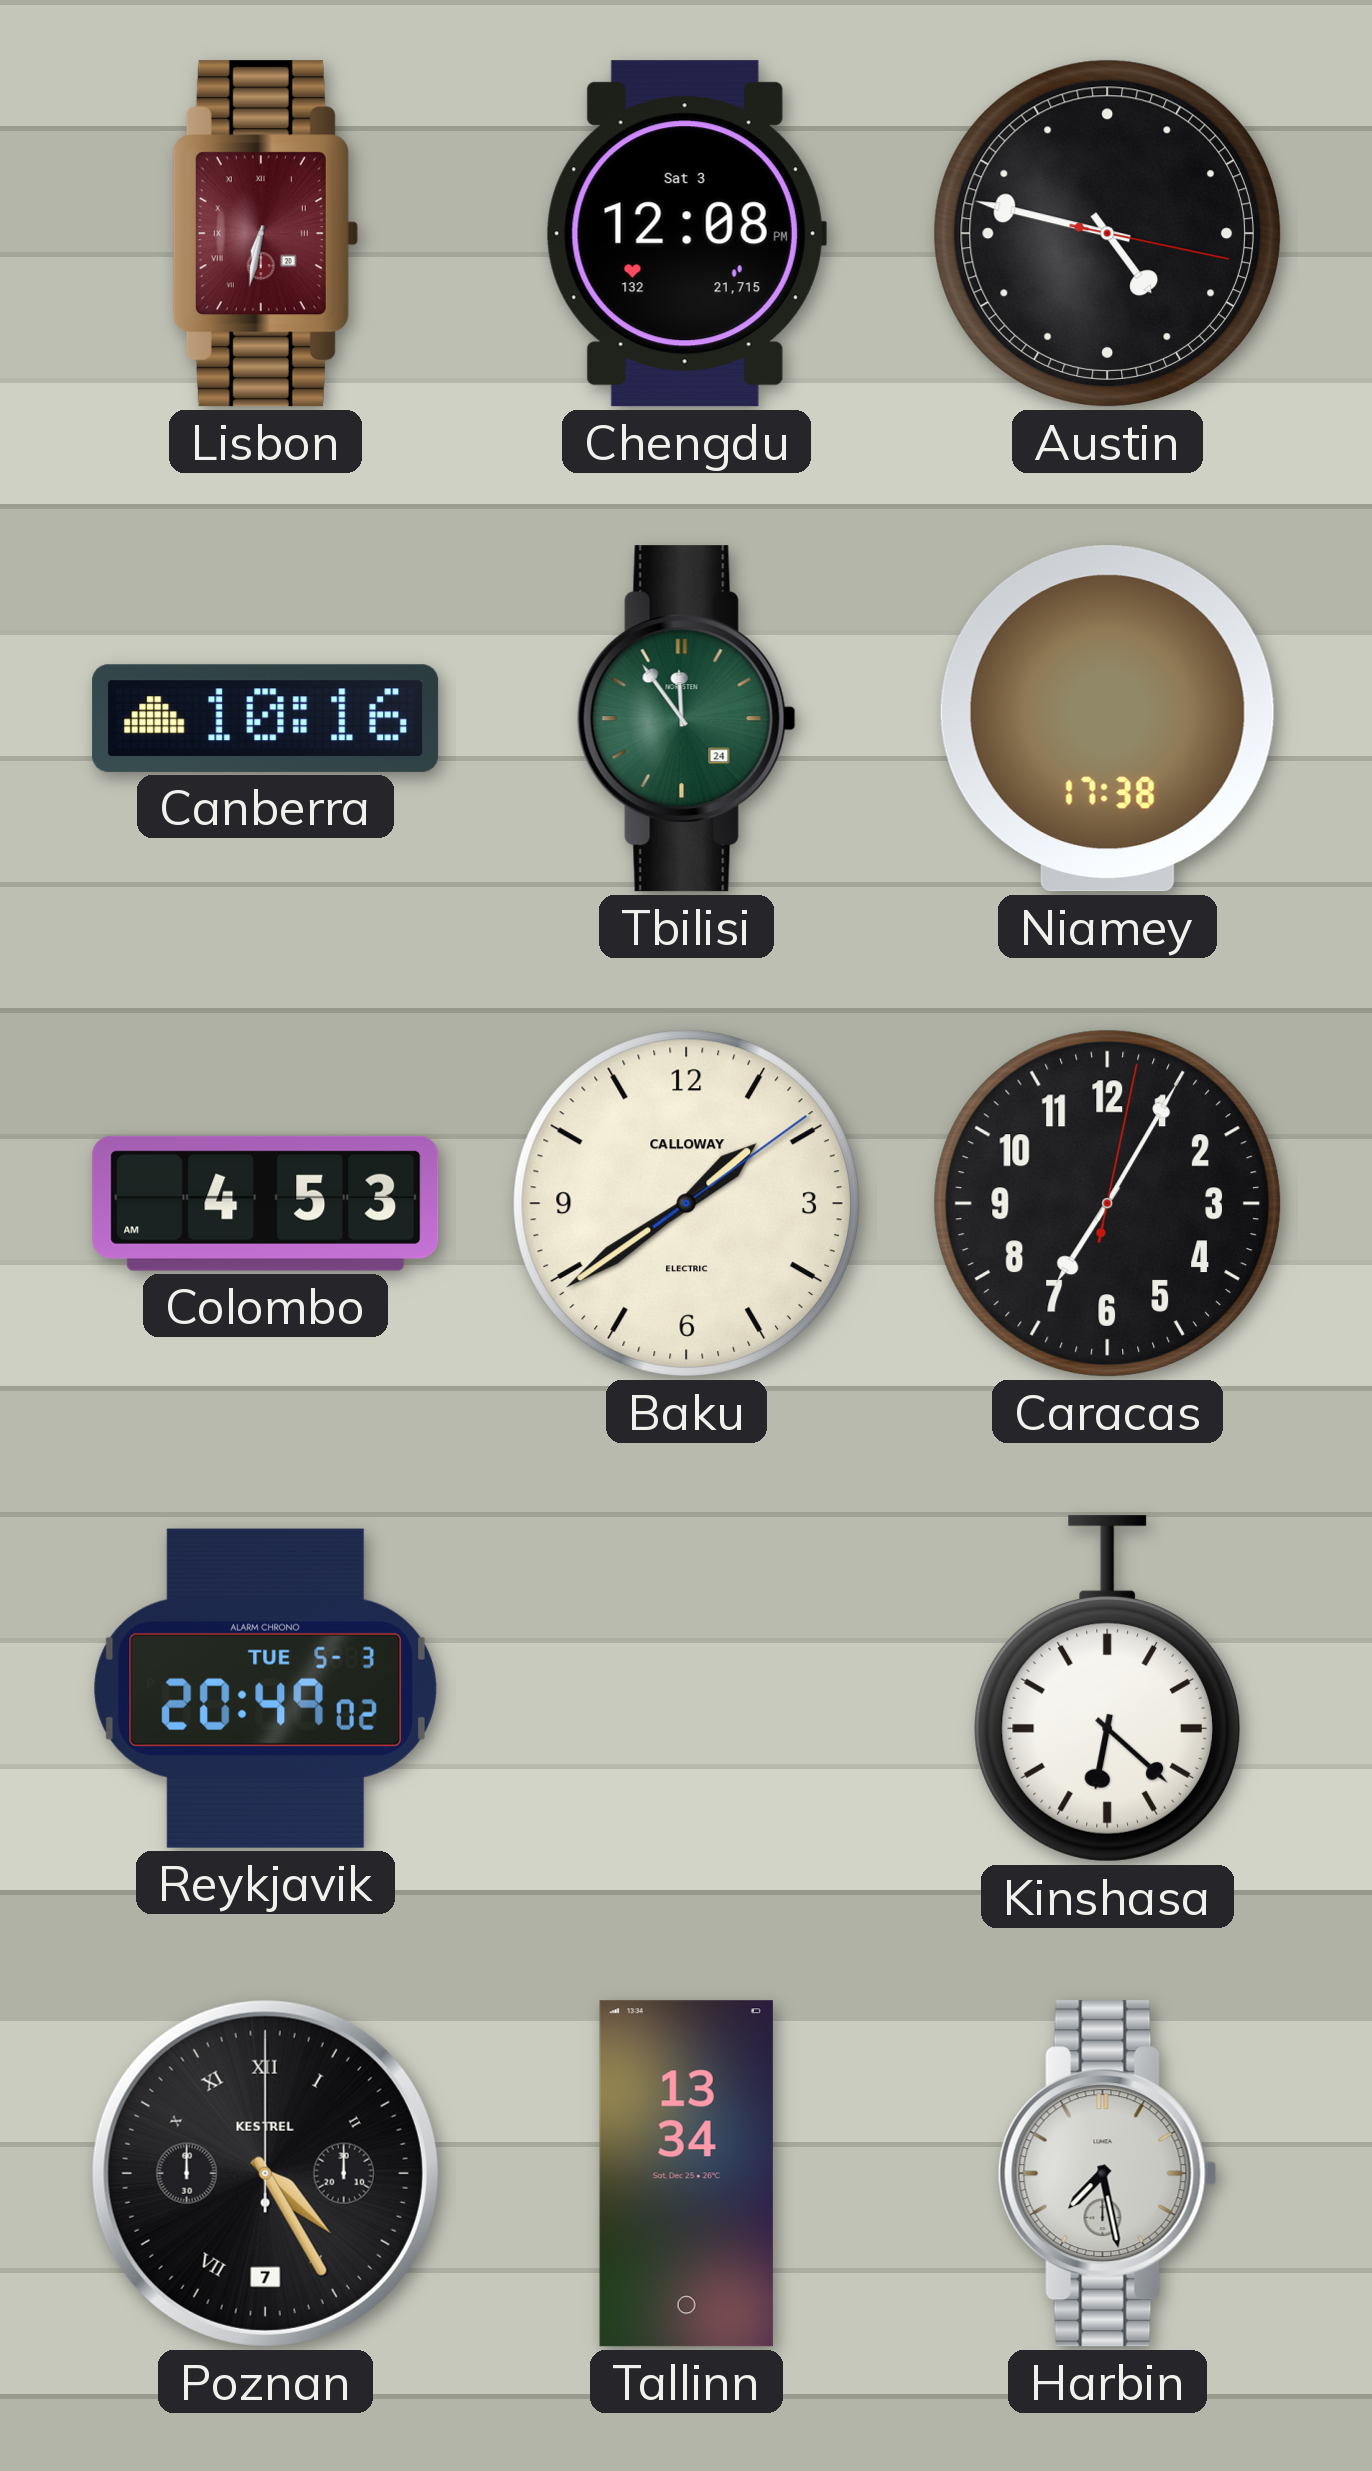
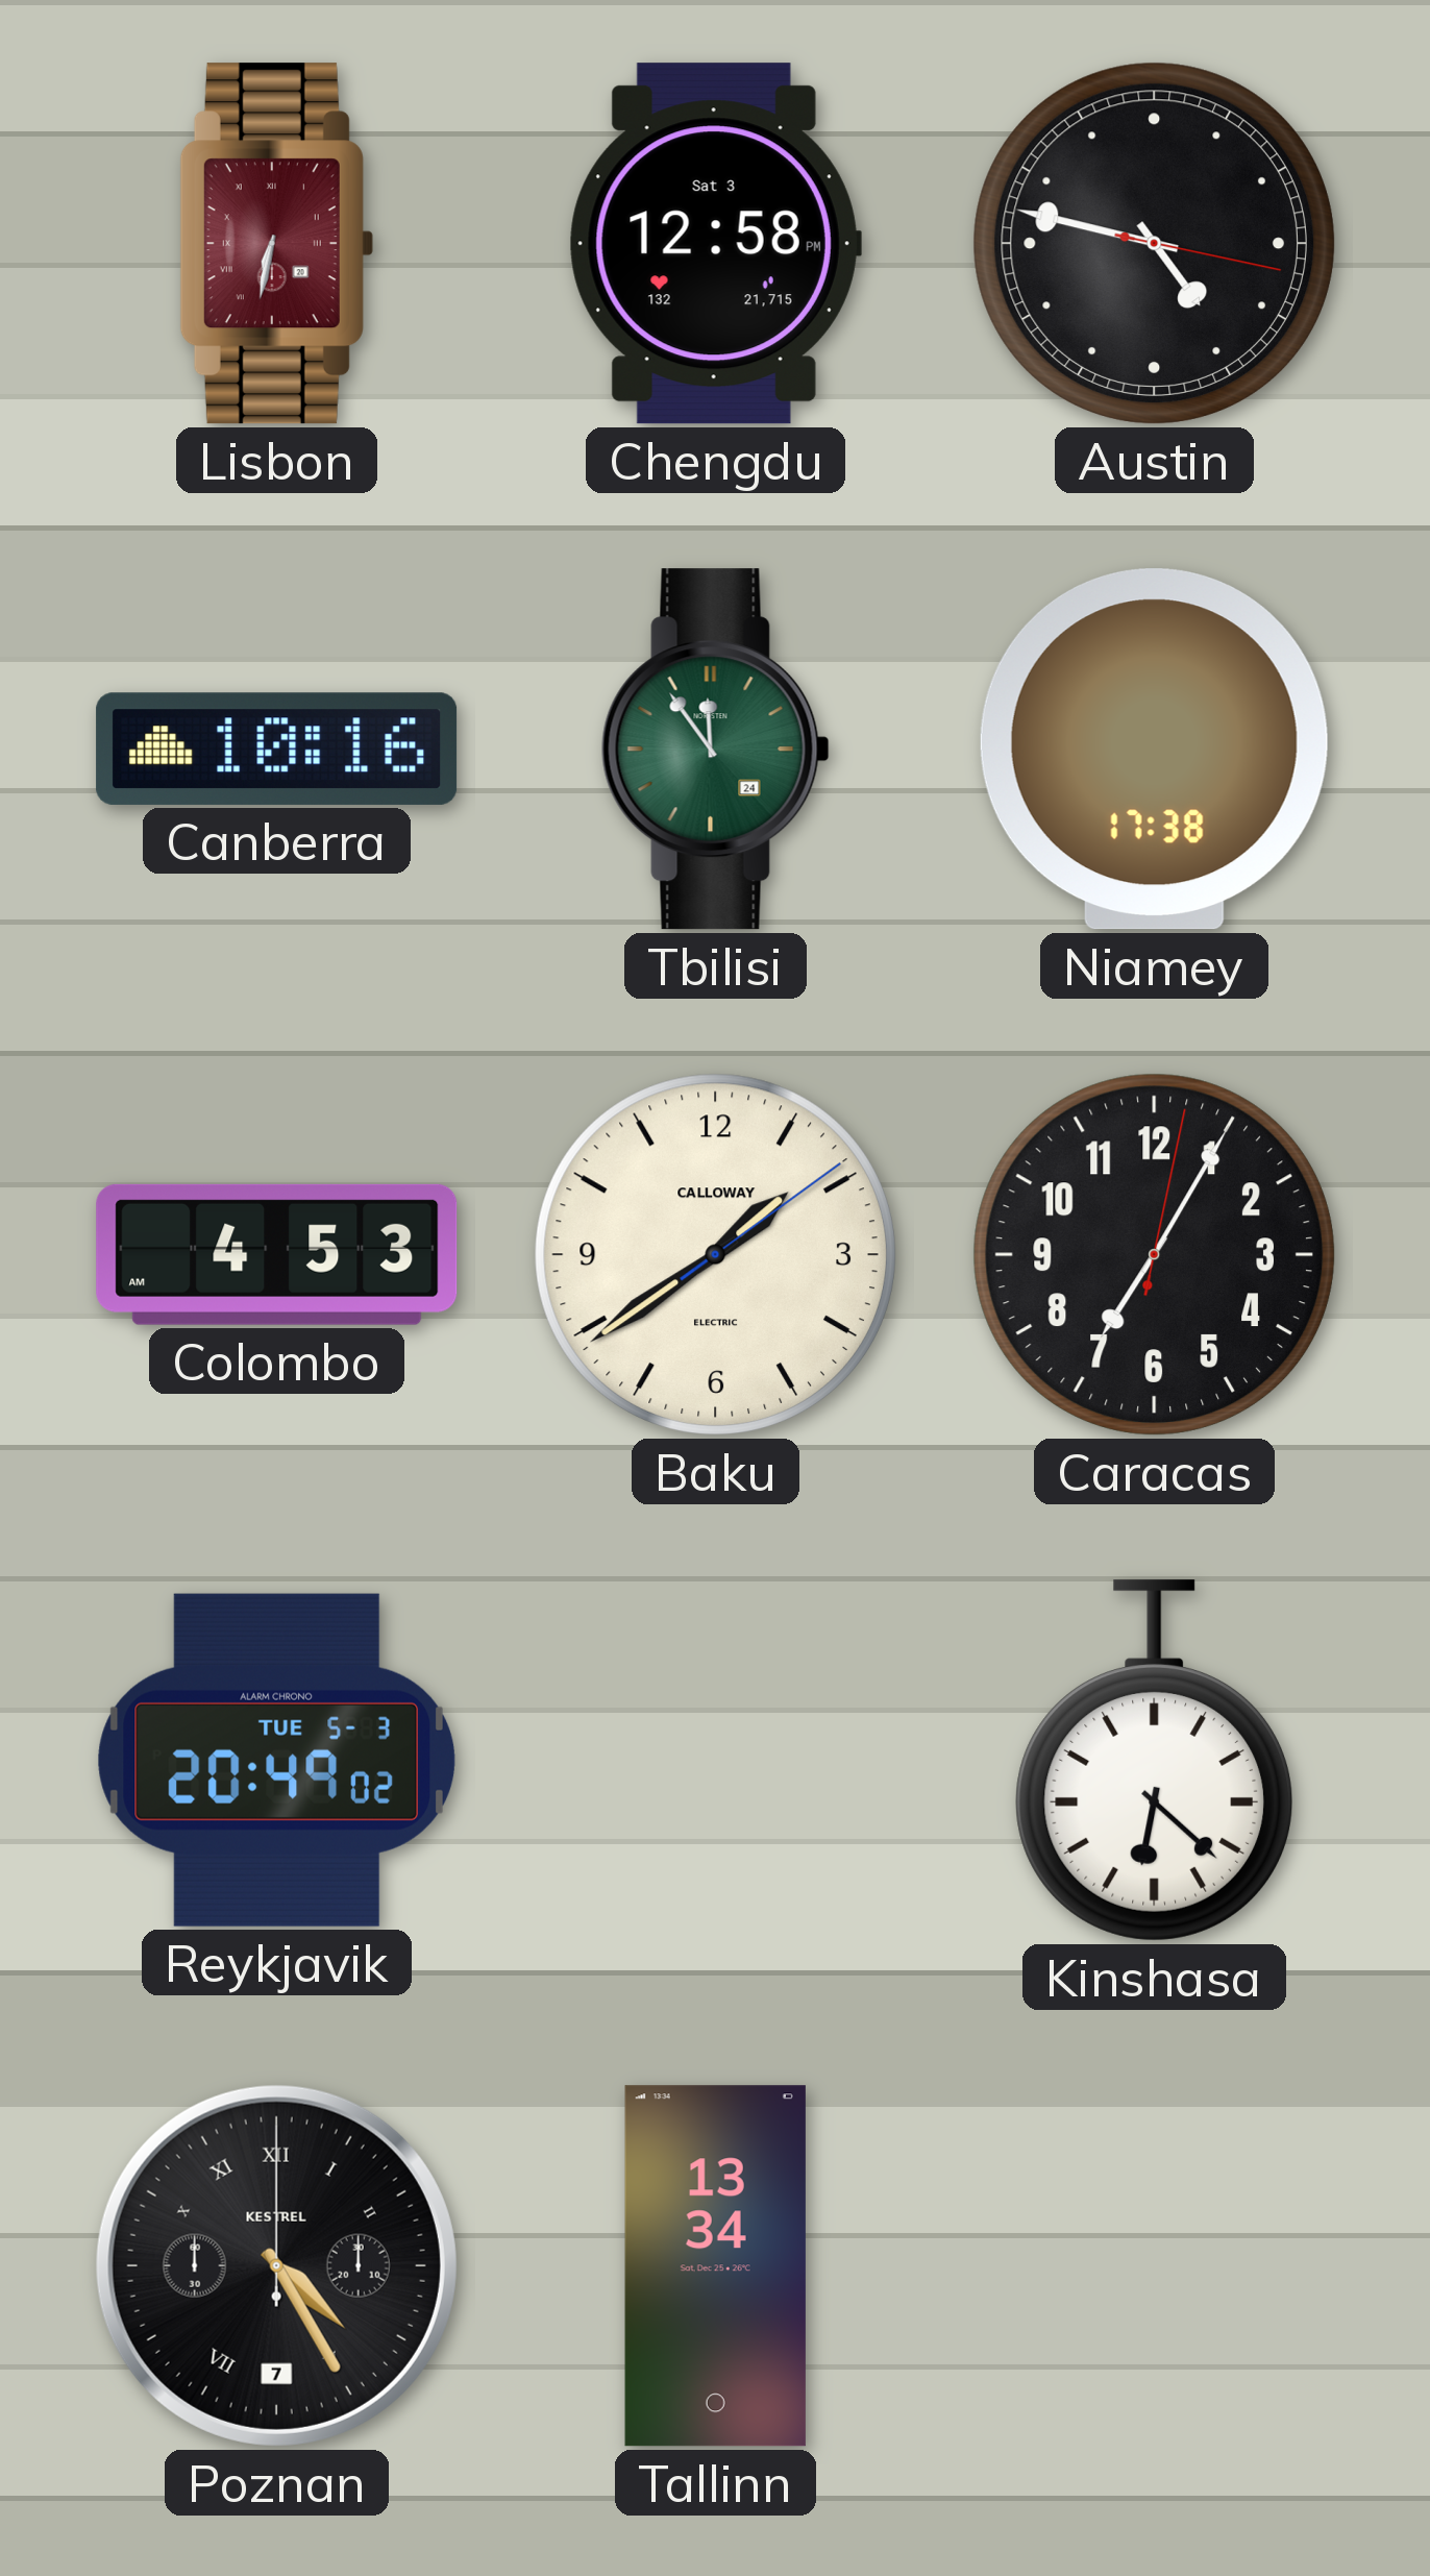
Chengdu: 12:08 -> 12:58 (715, 244)
Harbin: 7:28 -> none (1107, 2174)
